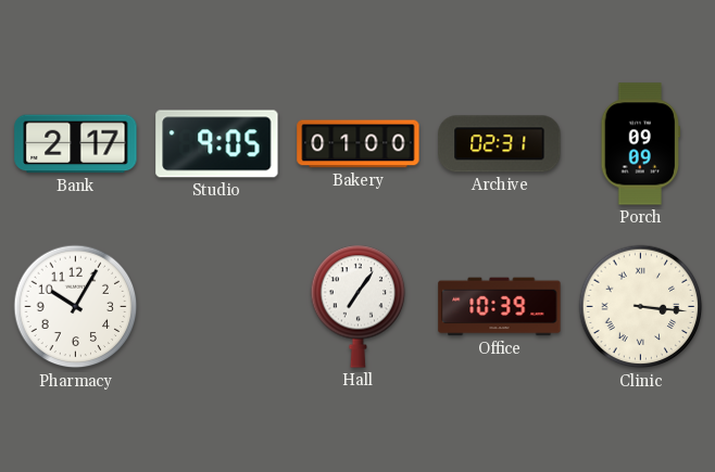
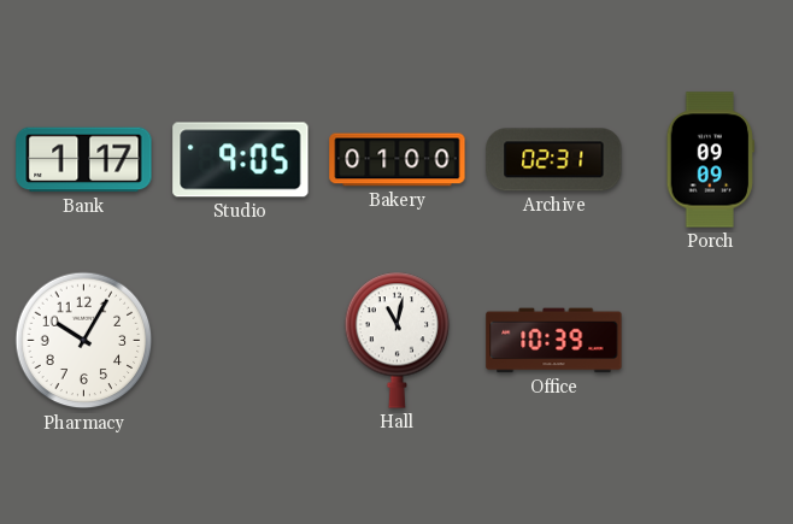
Bank: 2:17 -> 1:17 (84, 160)
Hall: 7:06 -> 11:02 (398, 340)
Clinic: 3:16 -> none (641, 307)
